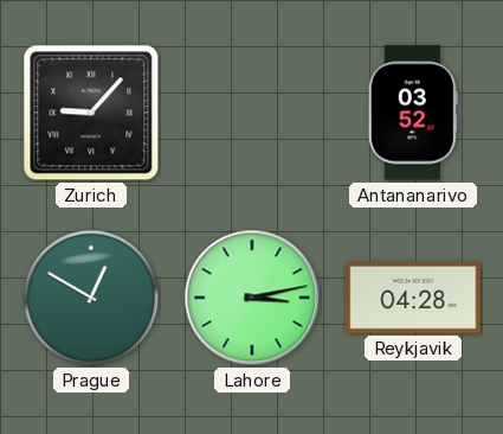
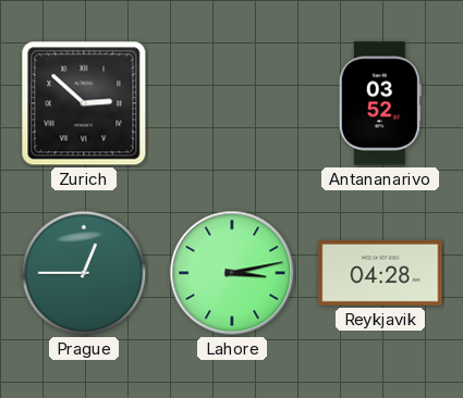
Zurich: 9:07 -> 2:52 (84, 103)
Prague: 12:50 -> 12:45 (84, 273)
